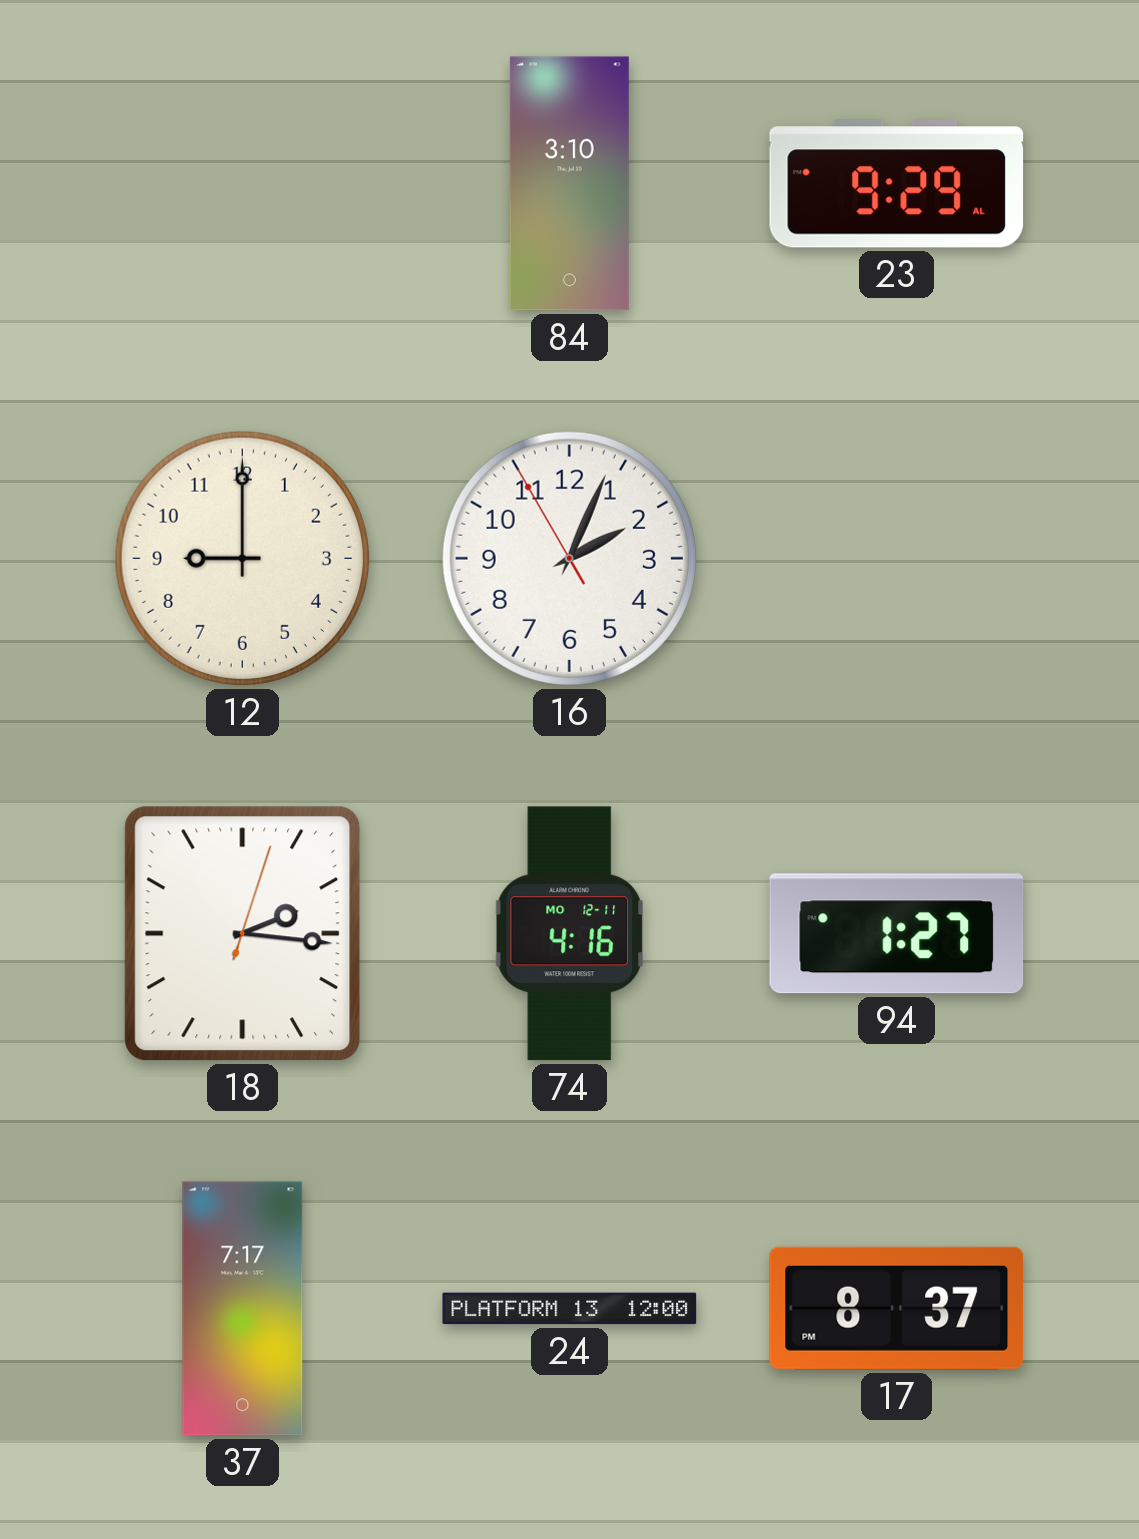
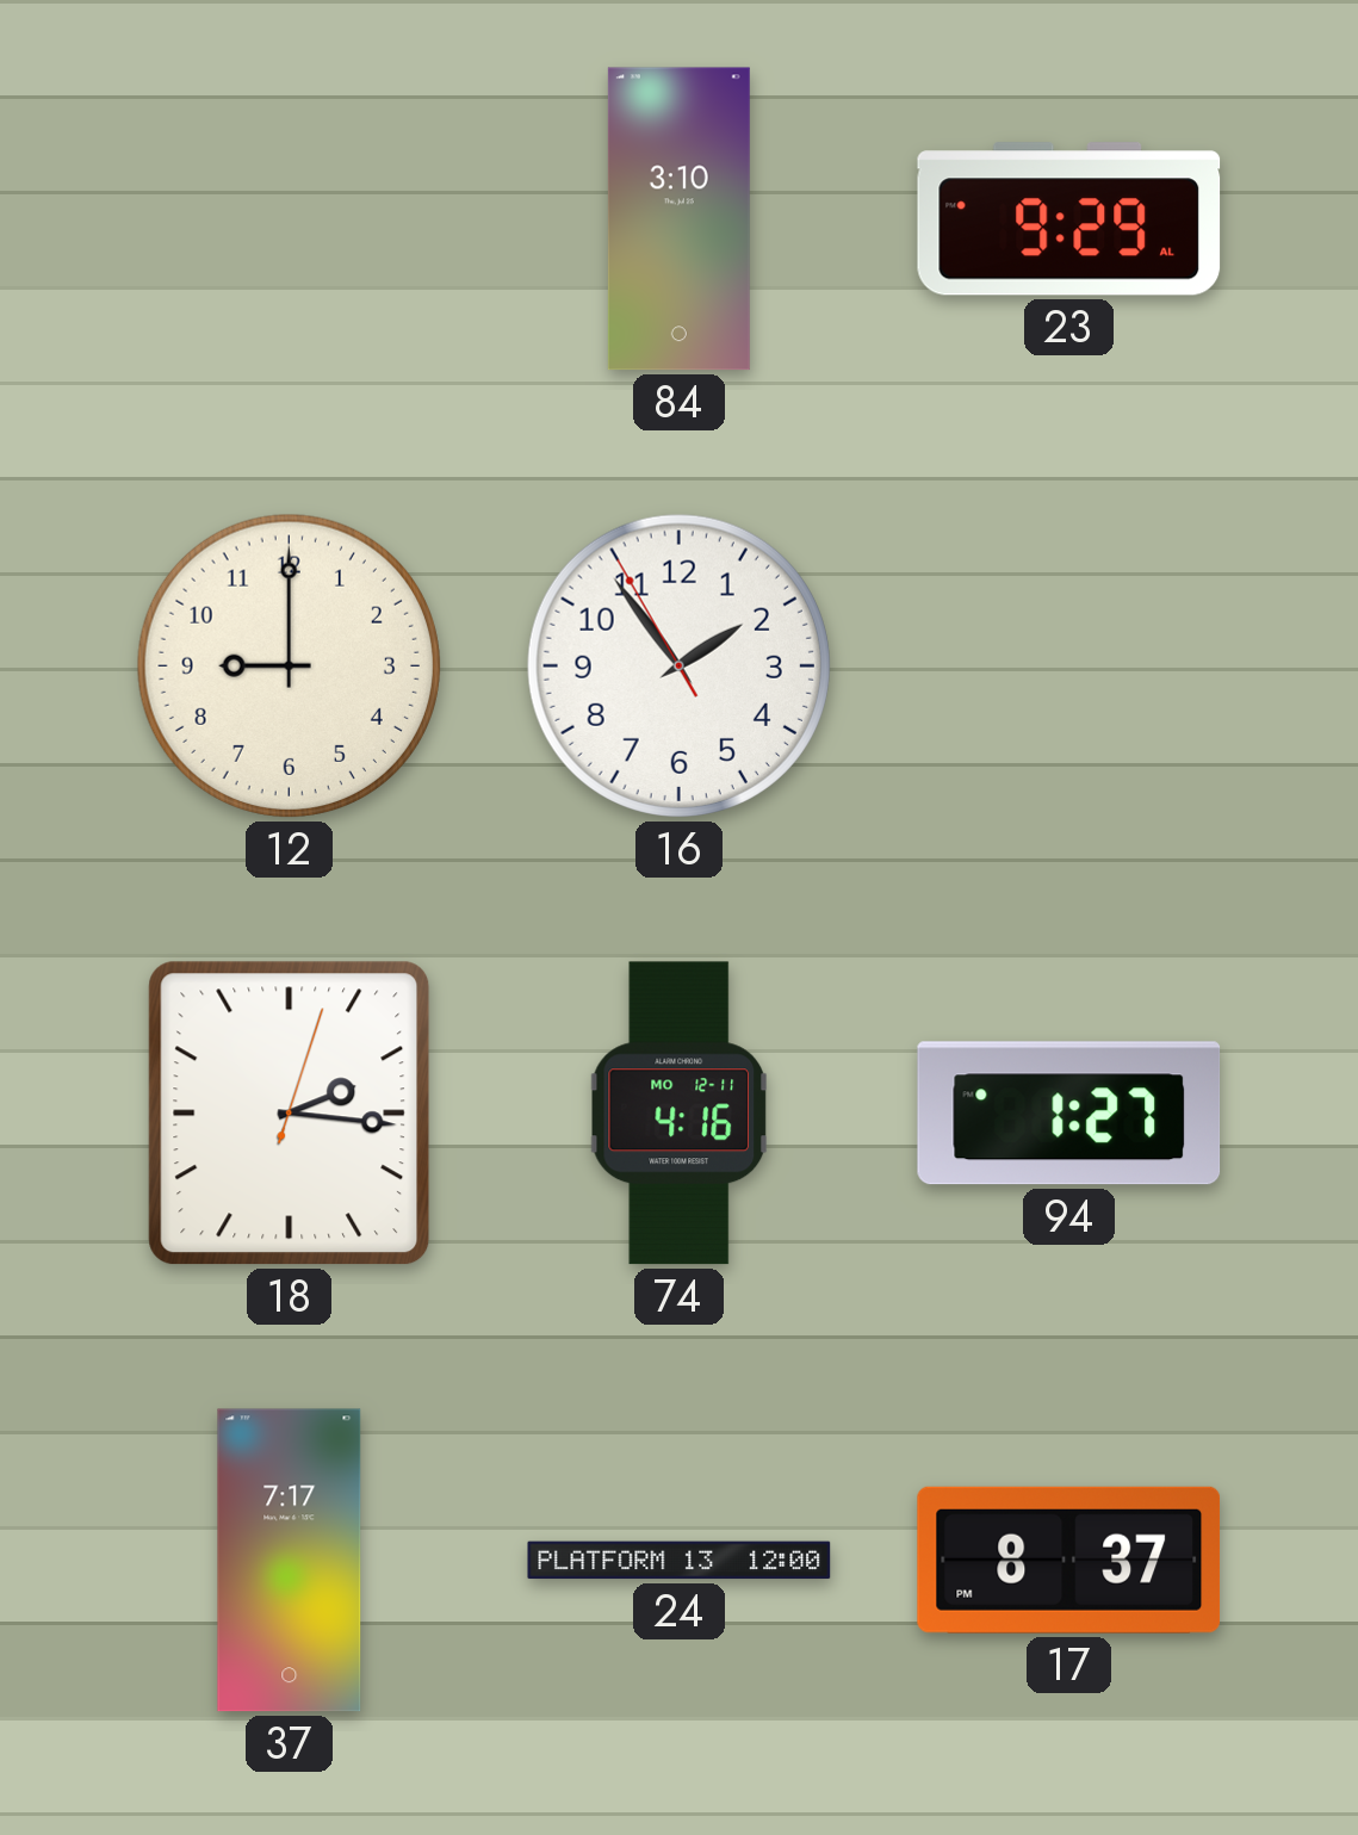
16: 2:03 -> 1:53 (678, 665)
